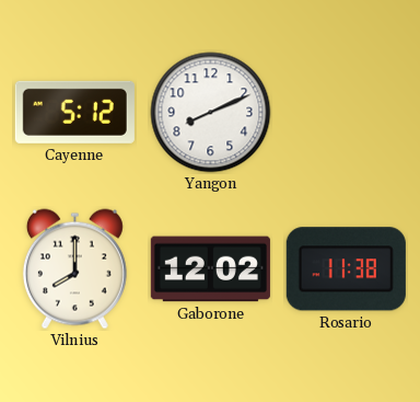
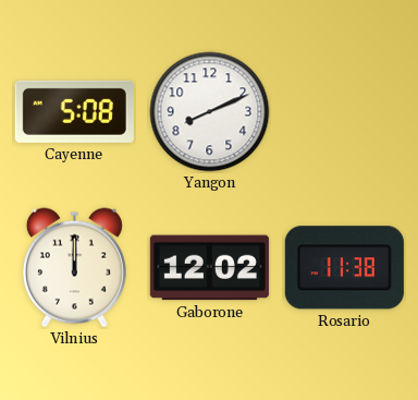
Cayenne: 5:12 -> 5:08 (74, 111)
Vilnius: 8:00 -> 12:00 (74, 268)
